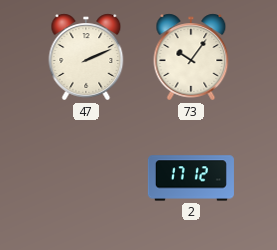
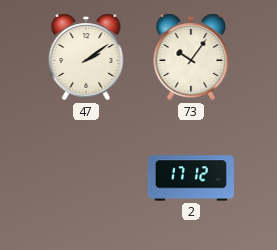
47: 2:11 -> 2:09 (86, 57)
